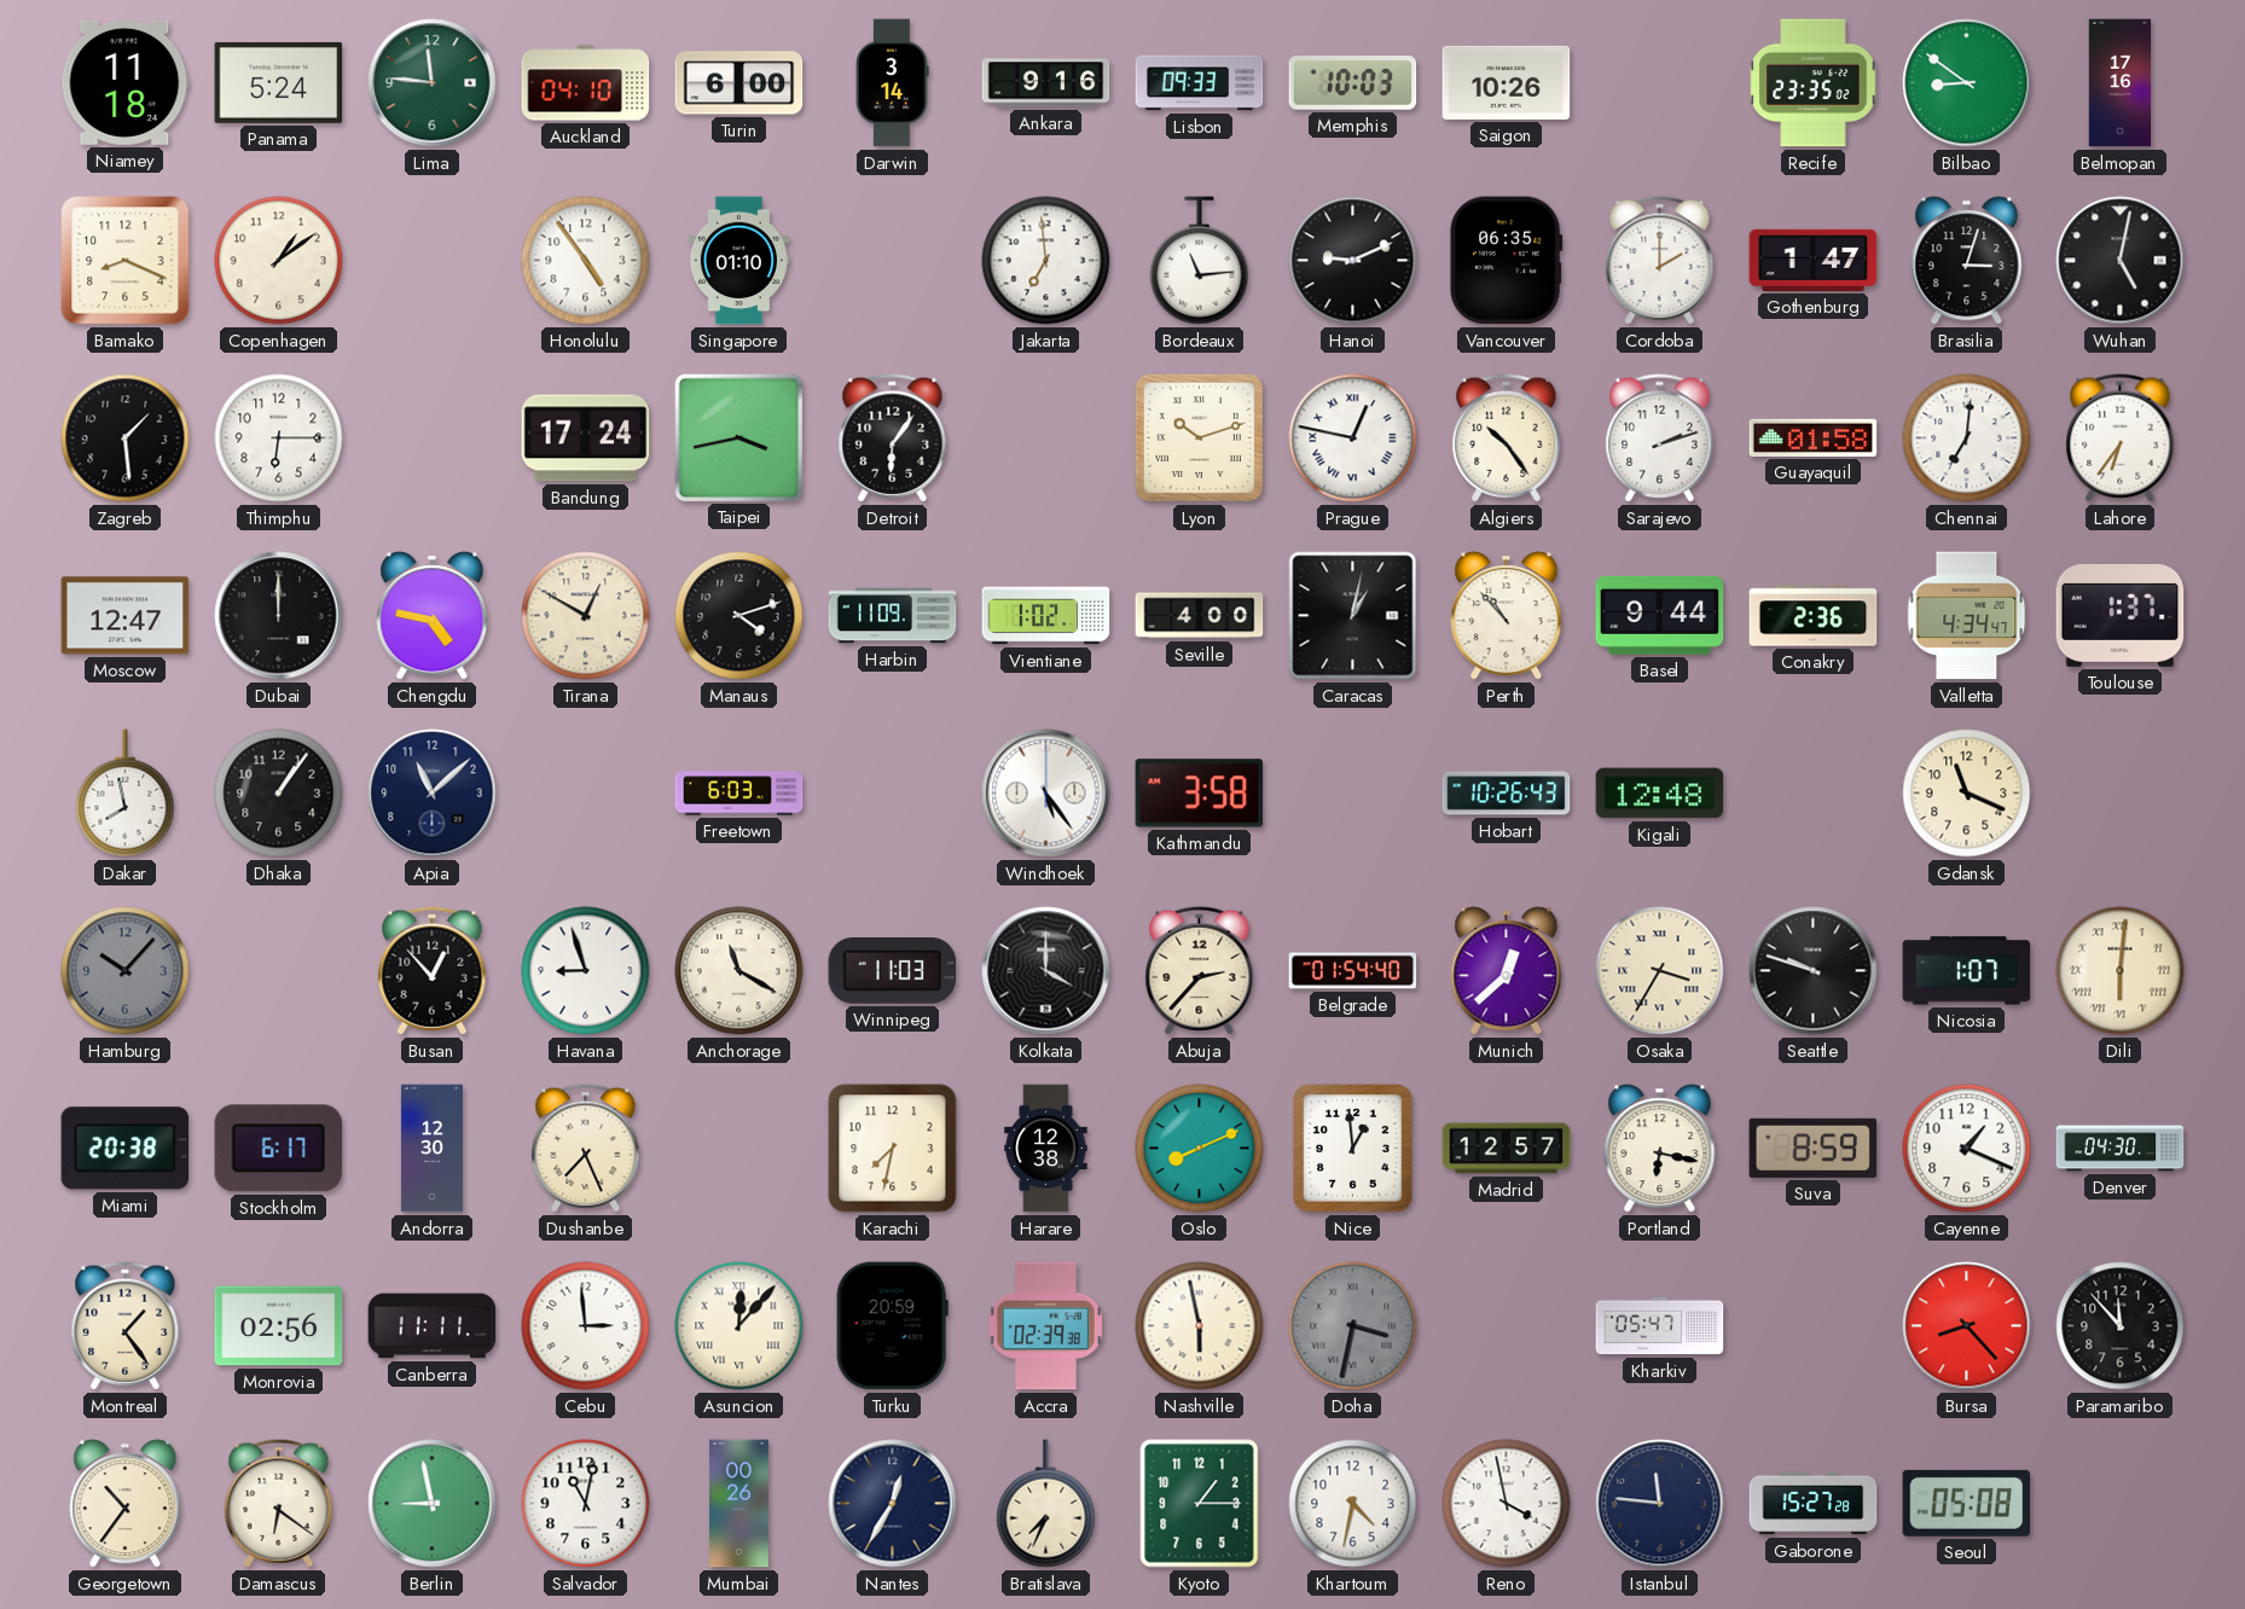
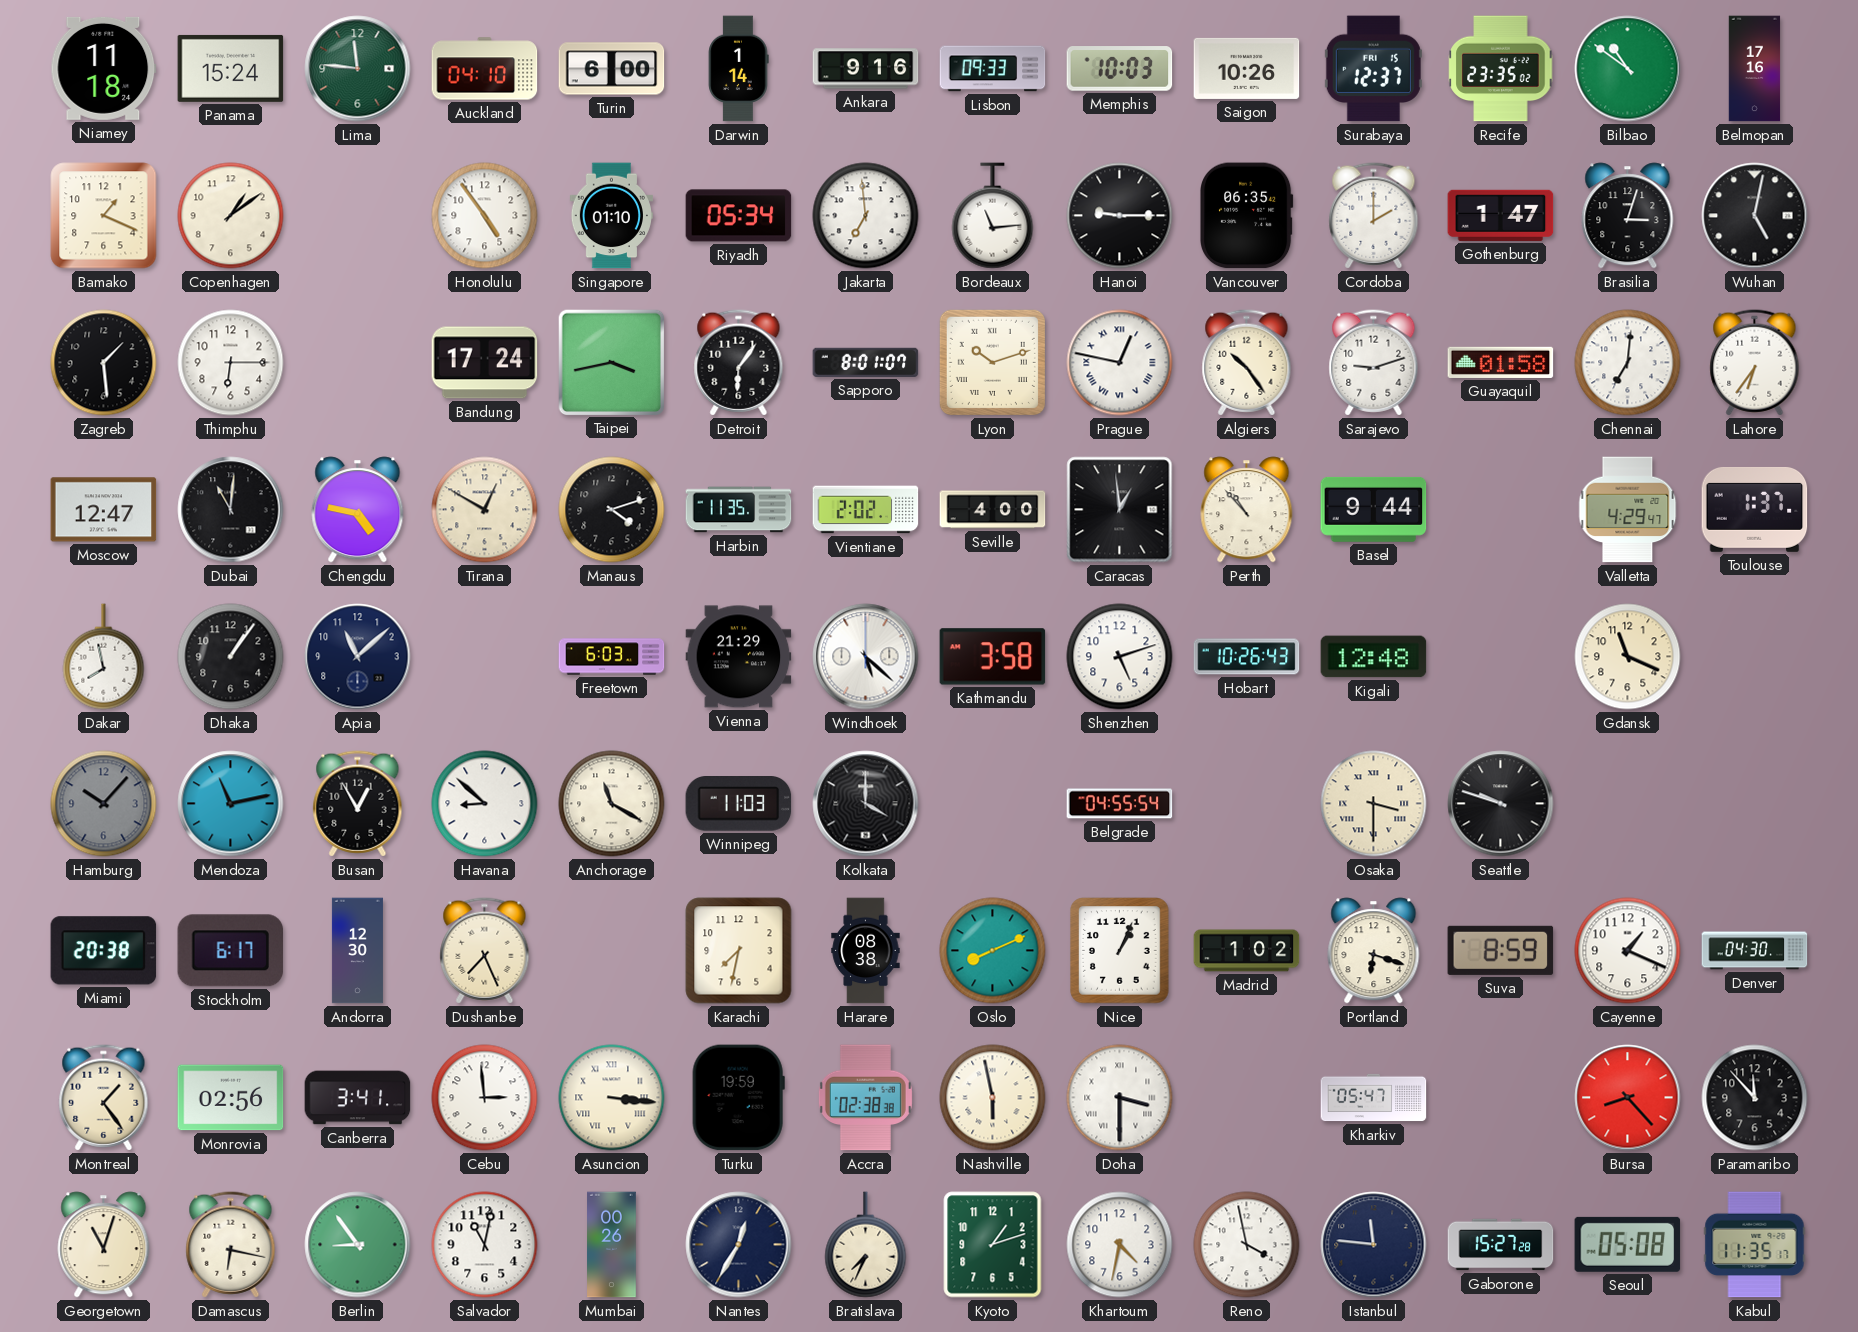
Panama: 5:24 -> 15:24 (231, 68)
Darwin: 3:14 -> 1:14 (739, 69)
Surabaya: none -> 12:37 (1373, 69)
Bilbao: 8:51 -> 10:51 (1628, 69)
Bamako: 8:19 -> 1:19 (104, 216)
Riyadh: none -> 05:34 (739, 216)
Hanoi: 9:11 -> 9:15 (1120, 216)
Sapporo: none -> 8:01 (866, 362)
Sarajevo: 2:12 -> 9:12 (1374, 363)
Dubai: 12:00 -> 11:01 (231, 510)
Harbin: 11:09 -> 11:35 (739, 510)
Vientiane: 1:02 -> 2:02 (866, 510)
Caracas: 1:02 -> 12:59 (1120, 510)
Conakry: 2:36 -> none (1814, 616)
Valletta: 4:34 -> 4:29 (1628, 510)
Vienna: none -> 21:29 (739, 657)
Windhoek: 5:24 -> 5:22 (866, 657)
Shenzhen: none -> 5:12 (1120, 657)
Mendoza: none -> 11:13 (231, 804)
Busan: 12:53 -> 12:55 (358, 804)
Havana: 8:57 -> 8:52 (485, 804)
Abuja: 2:37 -> none (1200, 971)
Belgrade: 01:54 -> 04:55 (1120, 804)
Munich: 12:38 -> none (1507, 971)
Osaka: 3:35 -> 3:30 (1374, 804)
Nicosia: 1:07 -> none (1967, 971)
Dili: 6:01 -> none (2121, 971)
Harare: 12:38 -> 08:38 (866, 951)
Nice: 12:59 -> 1:04 (1120, 951)
Madrid: 12:57 -> 1:02 (1247, 951)
Portland: 6:17 -> 6:18 (1374, 951)
Canberra: 11:11 -> 3:41 (358, 1098)
Asuncion: 12:07 -> 3:16 (612, 1098)
Turku: 20:59 -> 19:59 (738, 1098)
Accra: 02:39 -> 02:38 (865, 1098)
Doha: 3:32 -> 3:30 (1120, 1098)
Doha dial: grey -> white (1120, 1098)
Georgetown: 10:36 -> 11:03 (104, 1245)
Damascus: 6:21 -> 6:17 (231, 1245)
Berlin: 8:58 -> 8:54 (358, 1245)
Kyoto: 1:15 -> 1:12 (993, 1245)
Kabul: none -> 11:35 (1755, 1245)
